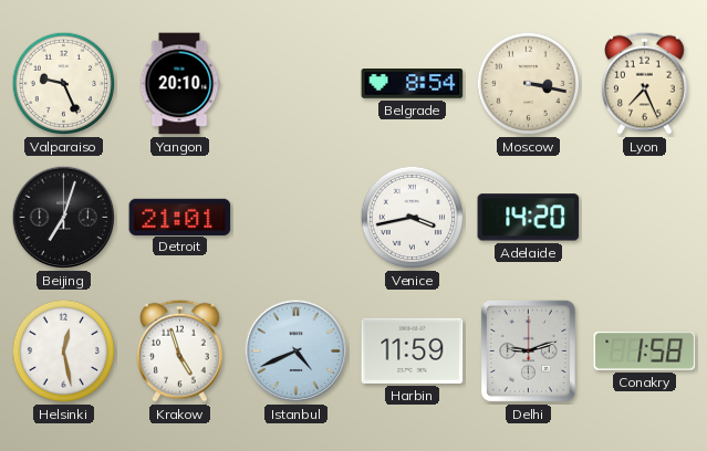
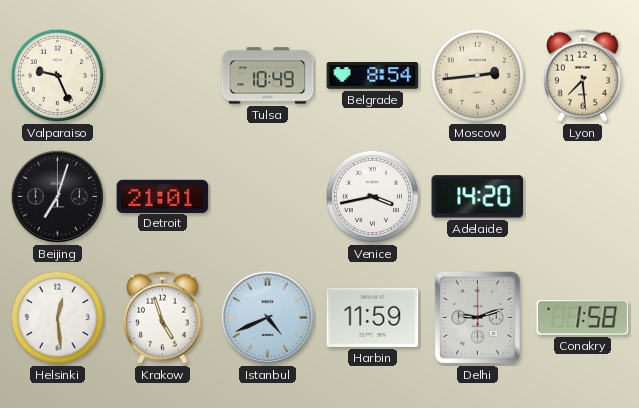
Yangon: 20:10 -> none (179, 84)
Tulsa: none -> 10:49 (268, 76)
Moscow: 3:17 -> 2:44 (478, 76)
Lyon: 7:26 -> 7:29 (583, 75)
Helsinki: 12:28 -> 12:29 (58, 318)
